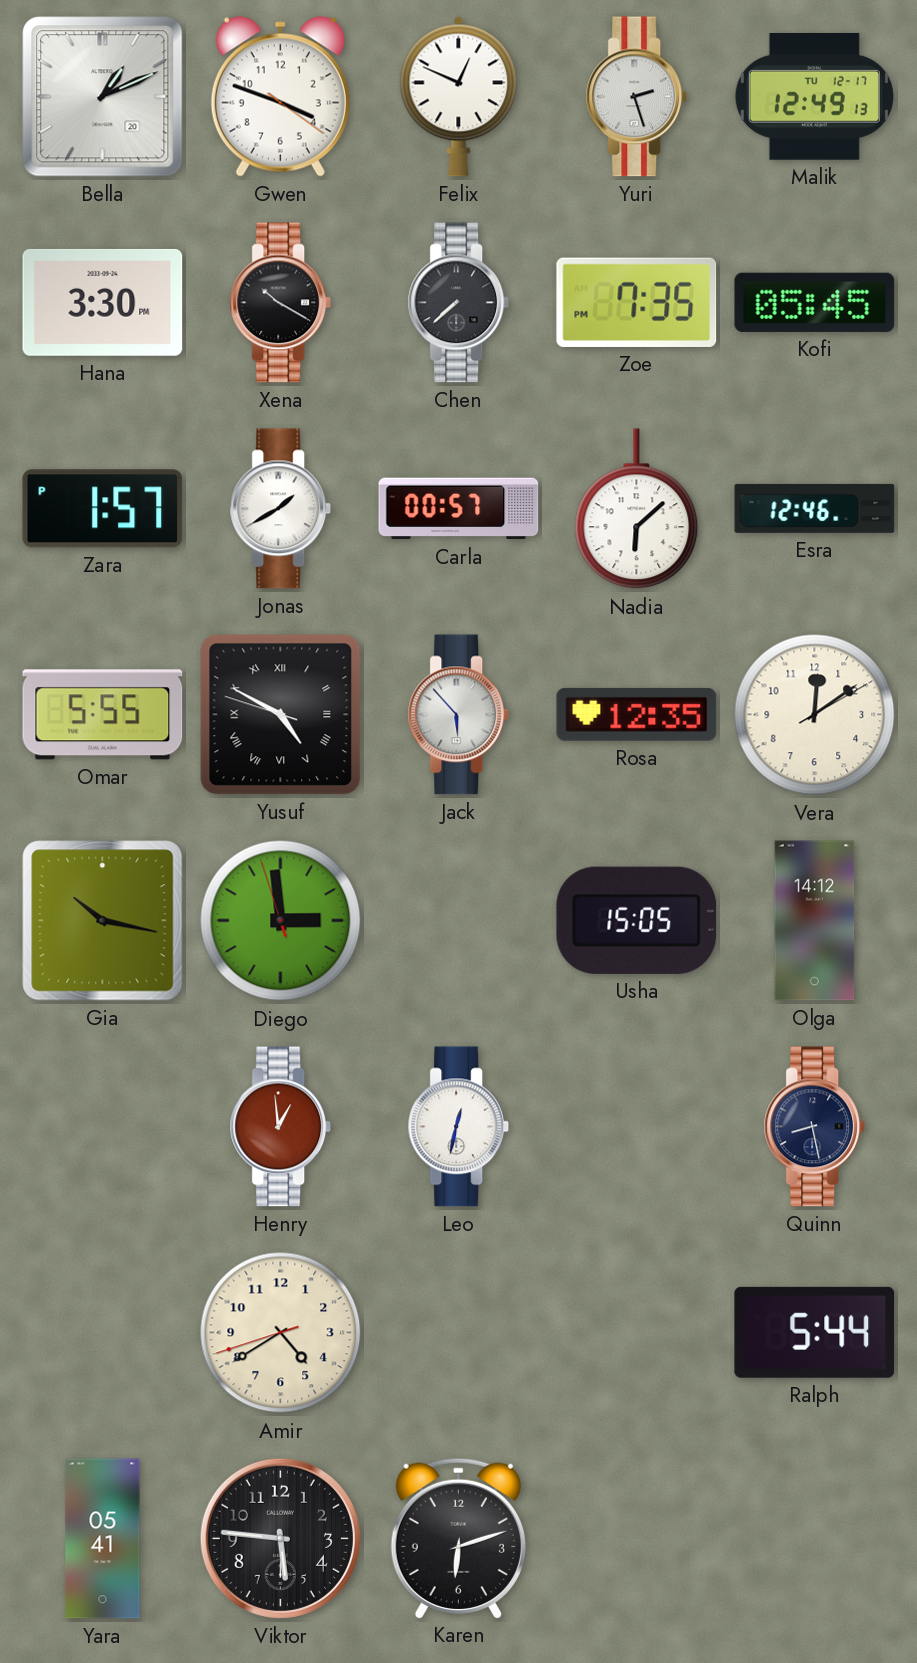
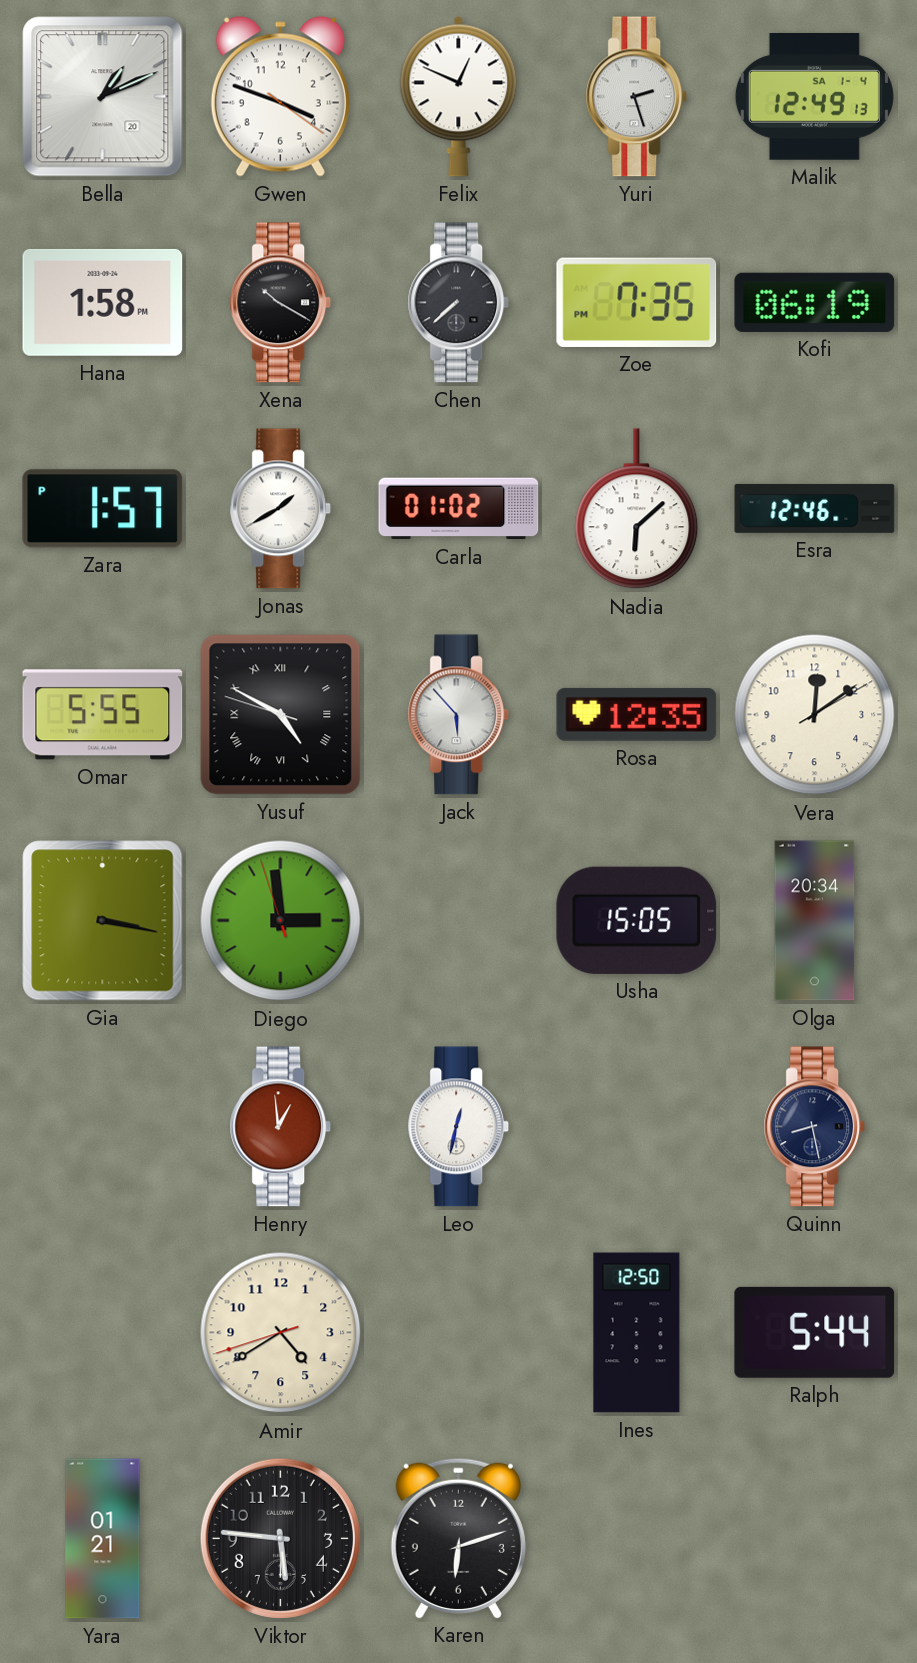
Malik date: TU 12-17 -> SA 1-4 (814, 96)
Hana: 3:30 -> 1:58 (103, 302)
Kofi: 05:45 -> 06:19 (815, 302)
Carla: 00:57 -> 01:02 (459, 509)
Gia: 10:17 -> 3:17 (103, 921)
Olga: 14:12 -> 20:34 (815, 921)
Ines: none -> 12:50 (637, 1333)
Yara: 05:41 -> 01:21 (103, 1539)
